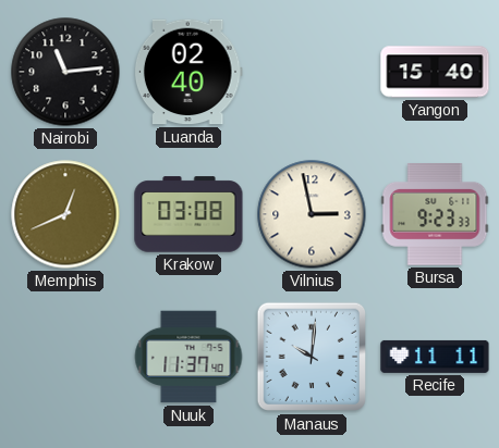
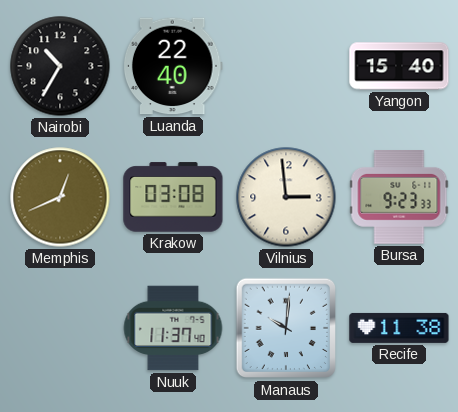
Nairobi: 11:14 -> 10:35 (60, 66)
Luanda: 02:40 -> 22:40 (173, 66)
Vilnius: 2:58 -> 2:59 (286, 197)
Recife: 11:11 -> 11:38 (399, 328)
